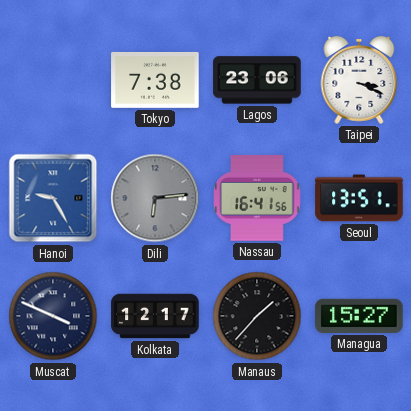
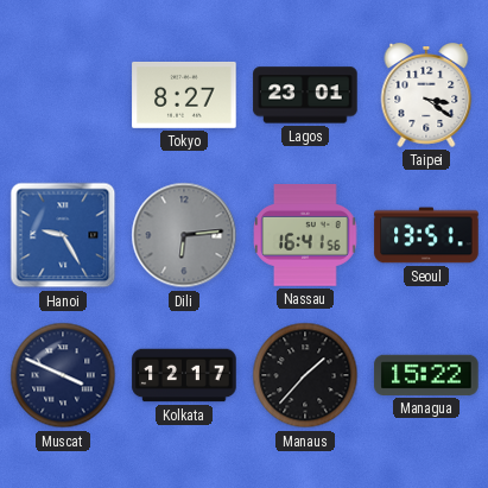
Tokyo: 7:38 -> 8:27 (184, 95)
Lagos: 23:06 -> 23:01 (305, 95)
Taipei: 3:19 -> 3:21 (426, 96)
Managua: 15:27 -> 15:22 (426, 375)
